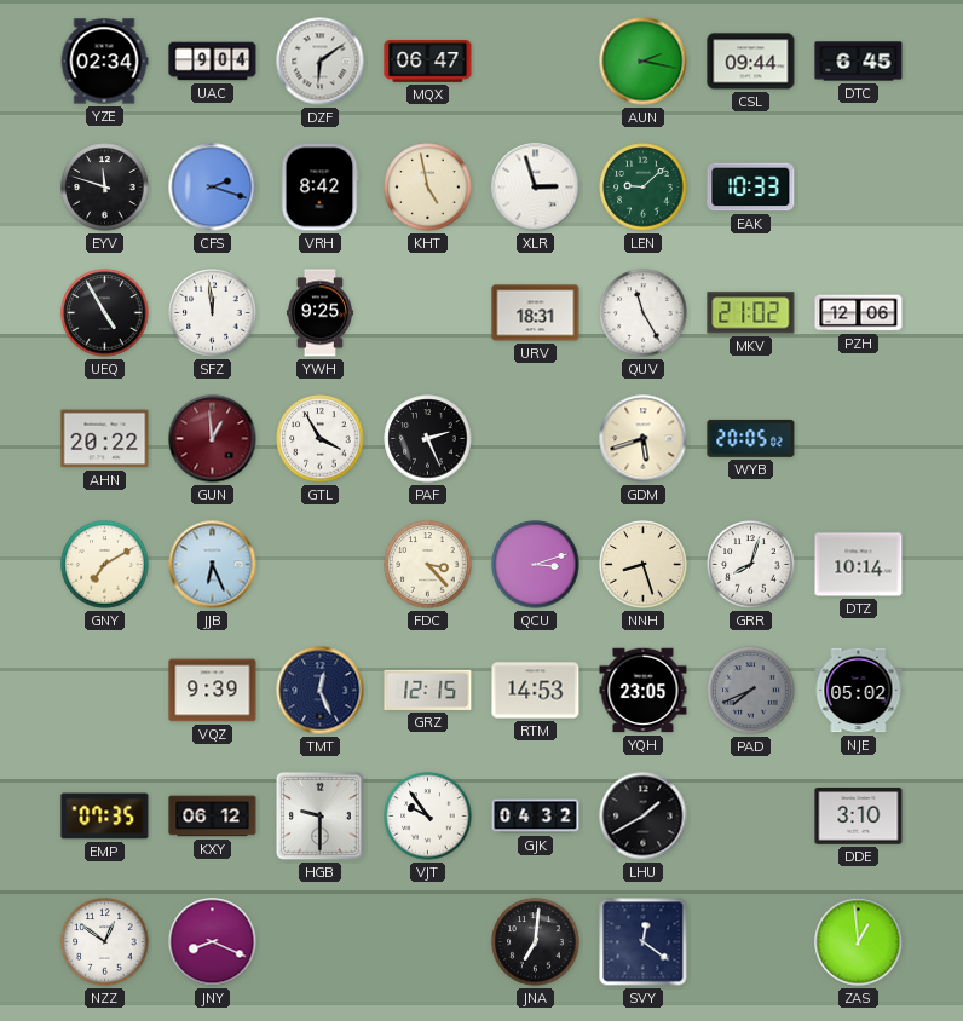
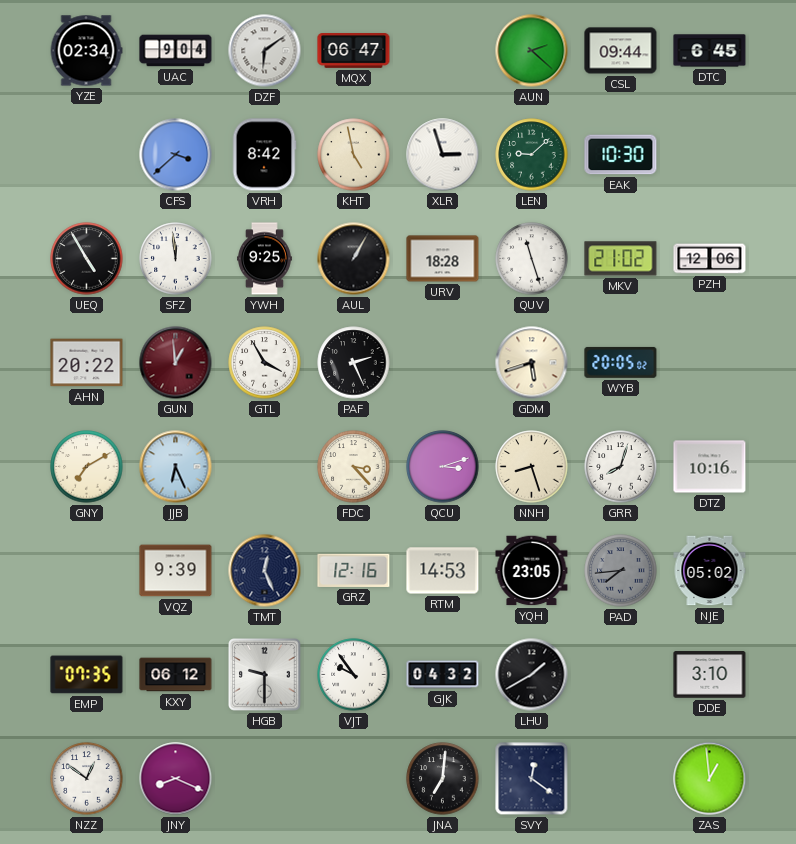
AUN: 2:17 -> 2:22 (532, 51)
EYV: 11:48 -> none (105, 188)
CFS: 2:18 -> 3:38 (176, 155)
EAK: 10:33 -> 10:30 (621, 155)
AUL: none -> 1:05 (354, 259)
URV: 18:31 -> 18:28 (443, 259)
QUV: 11:25 -> 11:27 (532, 259)
DTZ: 10:14 -> 10:16 (710, 467)
GRZ: 12:15 -> 12:16 (354, 570)
PAD: 7:41 -> 7:44 (621, 571)
